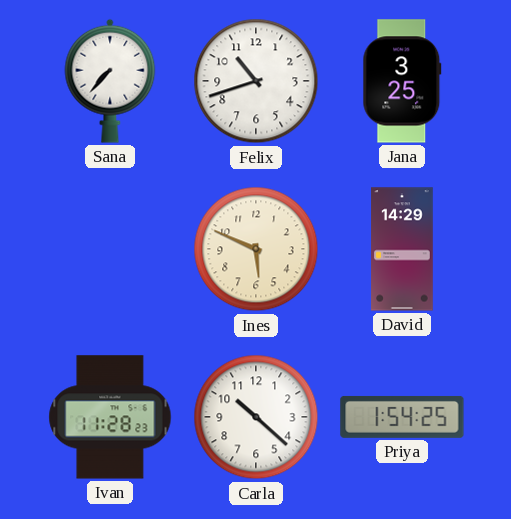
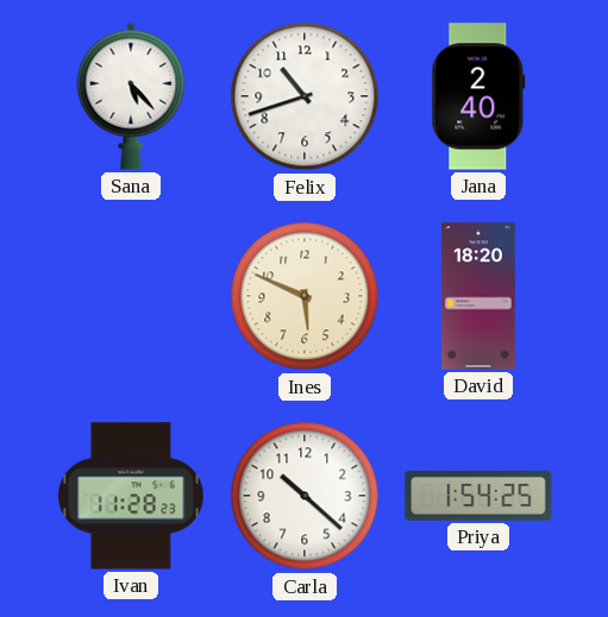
Sana: 7:37 -> 5:23 (131, 96)
Jana: 3:25 -> 2:40 (478, 96)
David: 14:29 -> 18:20 (478, 296)
